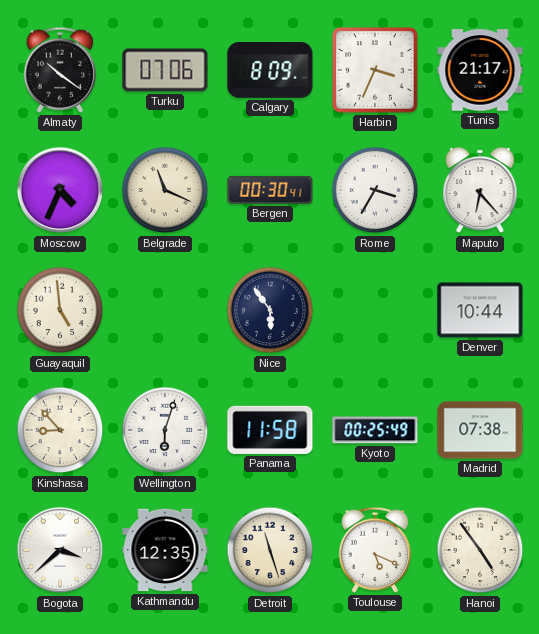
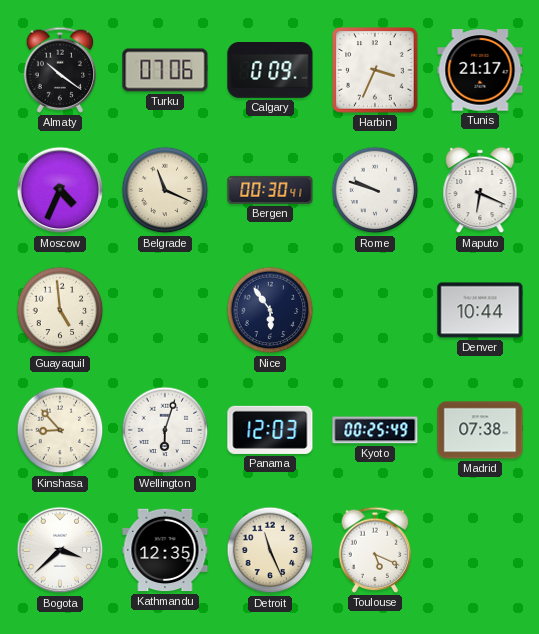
Calgary: 8:09 -> 0:09 (270, 71)
Rome: 3:35 -> 9:48 (375, 190)
Maputo: 6:23 -> 6:19 (480, 190)
Panama: 11:58 -> 12:03 (270, 430)
Detroit: 11:27 -> 11:26 (270, 550)
Hanoi: 4:54 -> none (480, 550)
